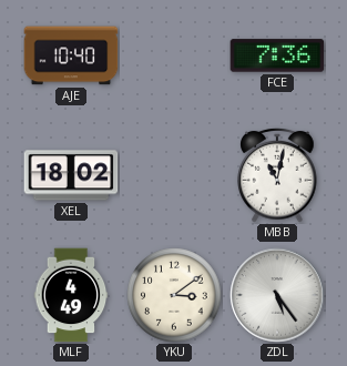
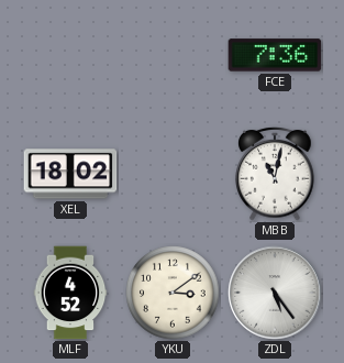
AJE: 10:40 -> none (71, 55)
MLF: 4:49 -> 4:52 (70, 293)
